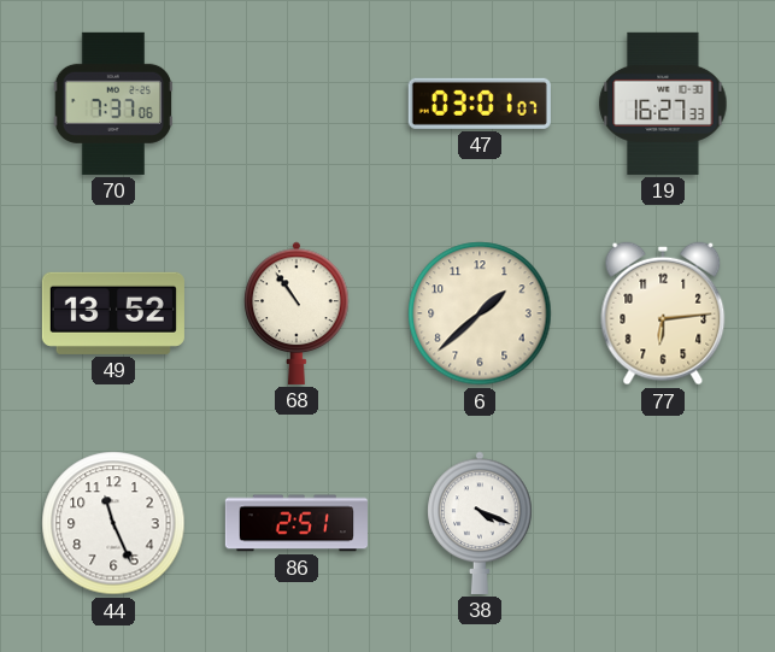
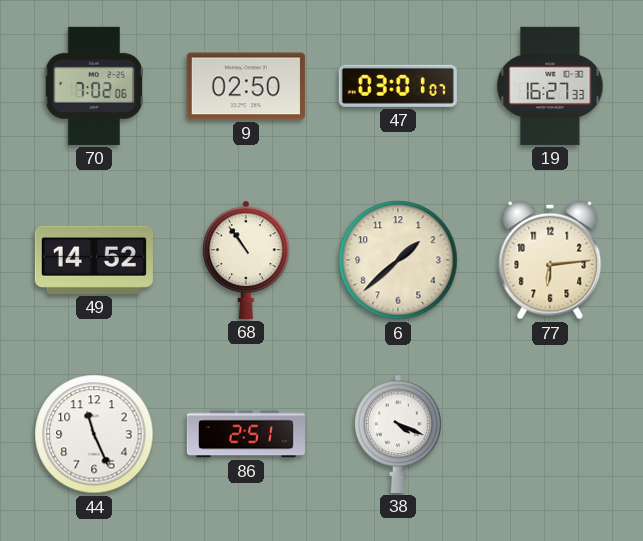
70: 7:37 -> 7:02 (94, 86)
9: none -> 02:50 (246, 86)
49: 13:52 -> 14:52 (94, 260)
